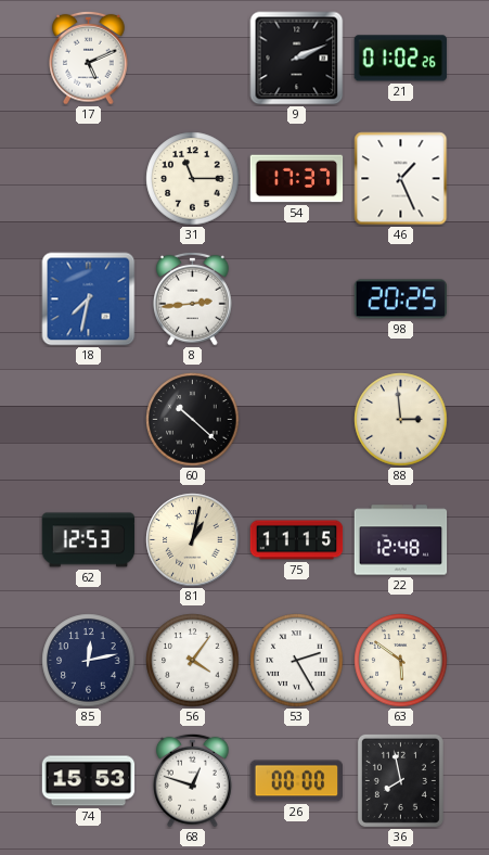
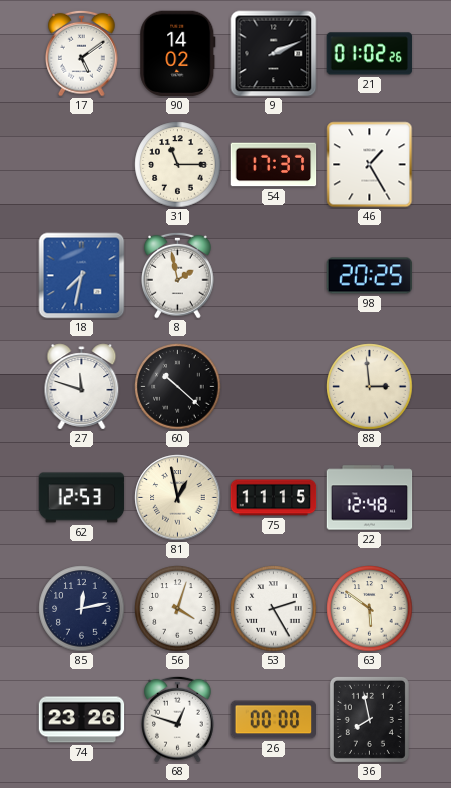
17: 5:11 -> 5:09 (82, 53)
90: none -> 14:02 (178, 54)
46: 1:26 -> 1:25 (370, 165)
8: 2:44 -> 1:58 (178, 275)
27: none -> 11:48 (82, 387)
81: 1:02 -> 12:58 (178, 498)
56: 4:06 -> 4:03 (178, 609)
74: 15:53 -> 23:26 (82, 720)
